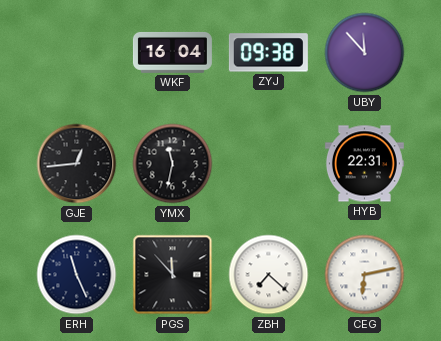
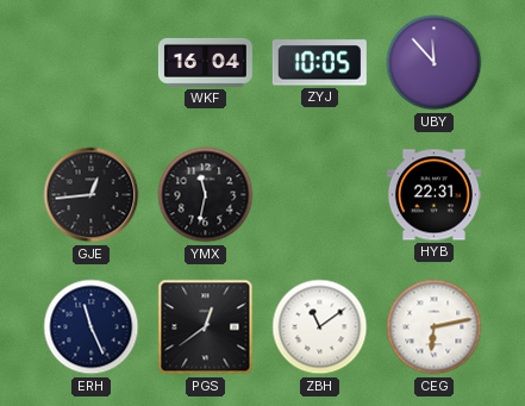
ZYJ: 09:38 -> 10:05 (319, 63)
PGS: 11:53 -> 12:39 (206, 327)
ZBH: 7:22 -> 11:09 (320, 327)
